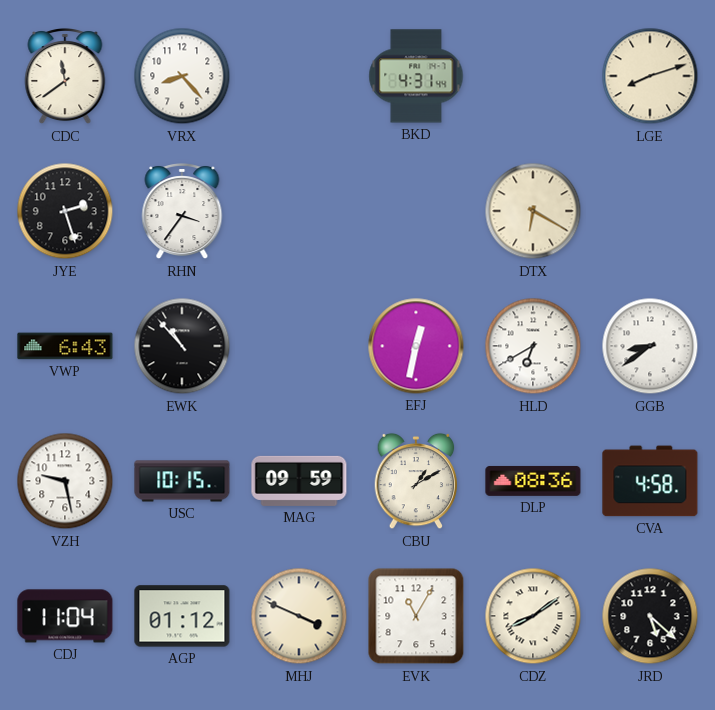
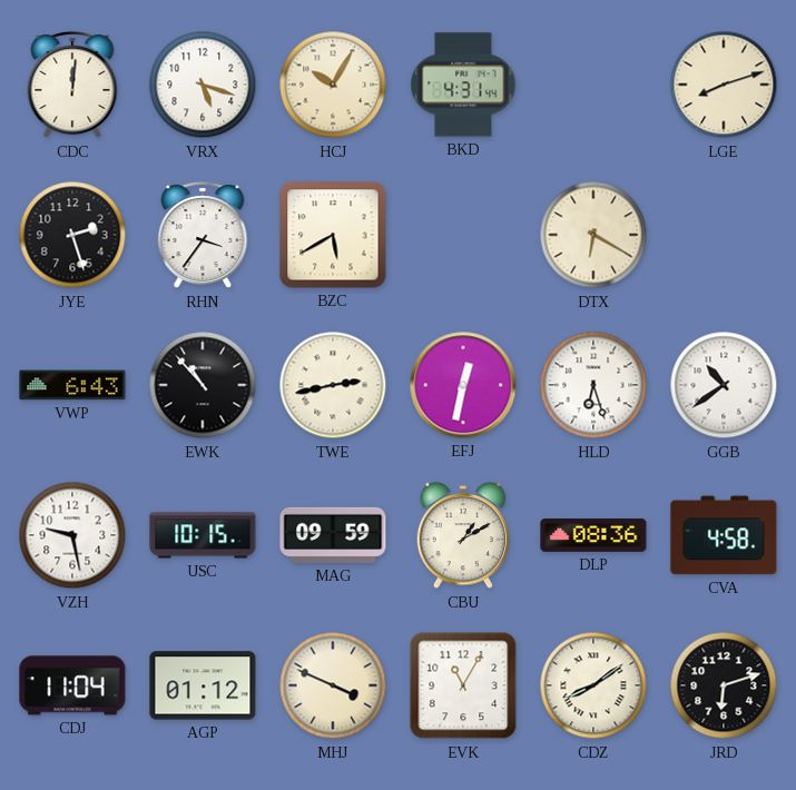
CDC: 11:39 -> 12:01 (72, 86)
VRX: 8:23 -> 5:18 (203, 85)
HCJ: none -> 10:05 (333, 85)
BZC: none -> 5:40 (333, 235)
TWE: none -> 2:43 (333, 385)
HLD: 6:40 -> 6:27 (593, 385)
GGB: 8:39 -> 10:39 (724, 385)
JRD: 5:22 -> 6:12 (724, 685)
